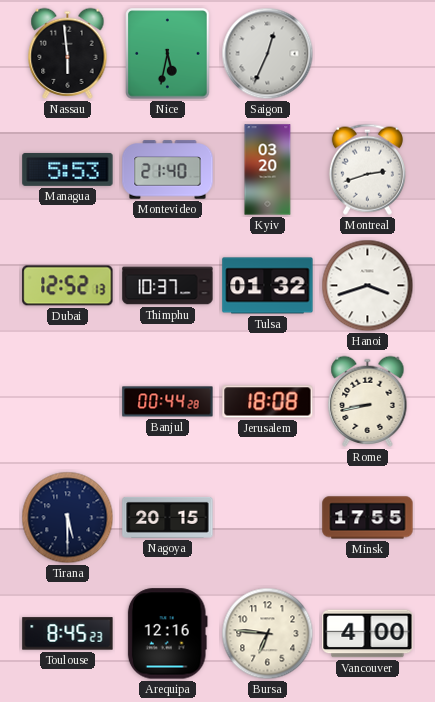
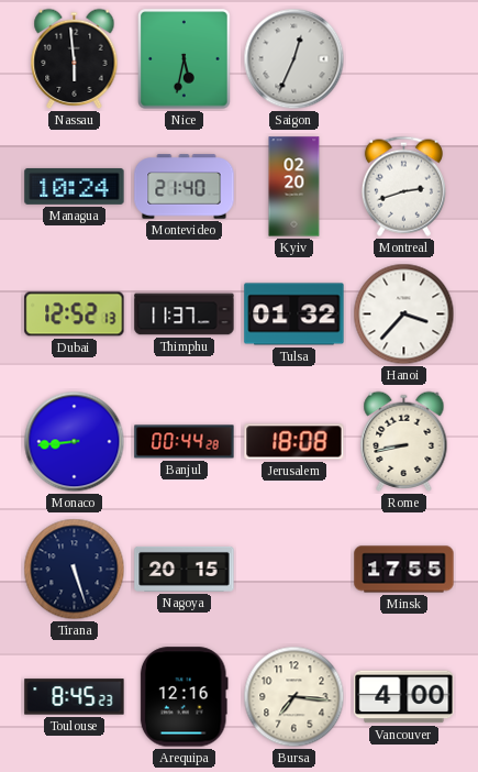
Managua: 5:53 -> 10:24 (75, 186)
Kyiv: 03:20 -> 02:20 (294, 187)
Thimphu: 10:37 -> 11:37 (185, 315)
Hanoi: 3:42 -> 3:37 (404, 315)
Monaco: none -> 8:44 (75, 442)
Tirana: 5:30 -> 5:27 (75, 570)
Bursa: 6:46 -> 7:16 (294, 697)
